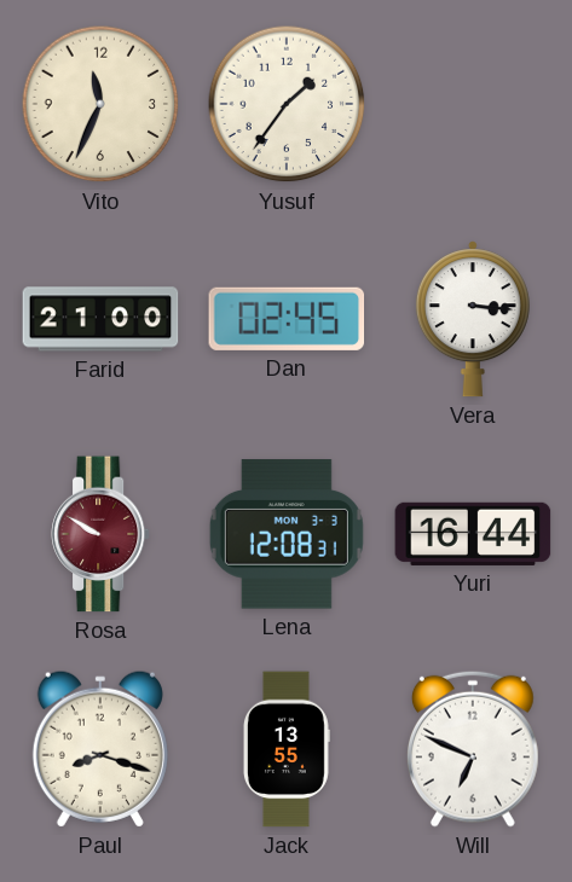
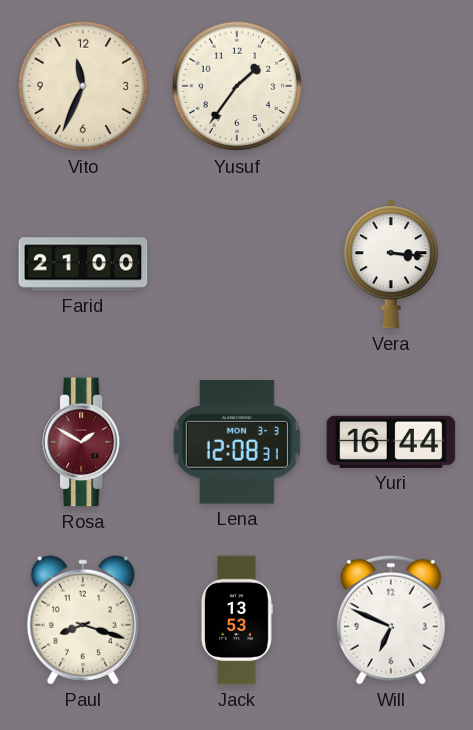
Dan: 02:45 -> none (287, 319)
Rosa: 9:50 -> 1:50 (83, 442)
Jack: 13:55 -> 13:53 (236, 620)
